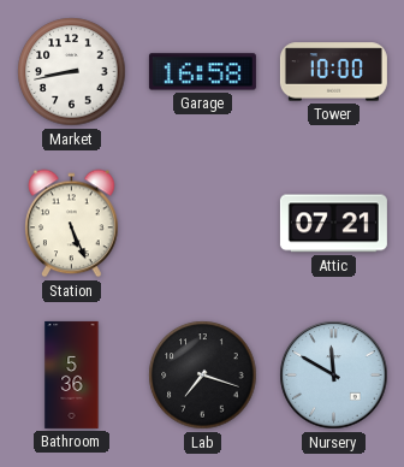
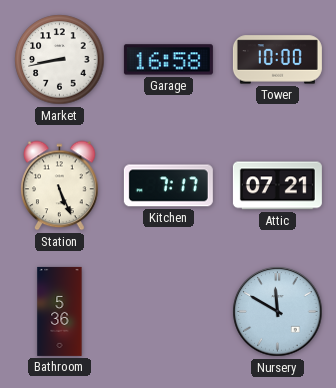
Kitchen: none -> 7:17 (168, 186)
Lab: 7:18 -> none (203, 376)
